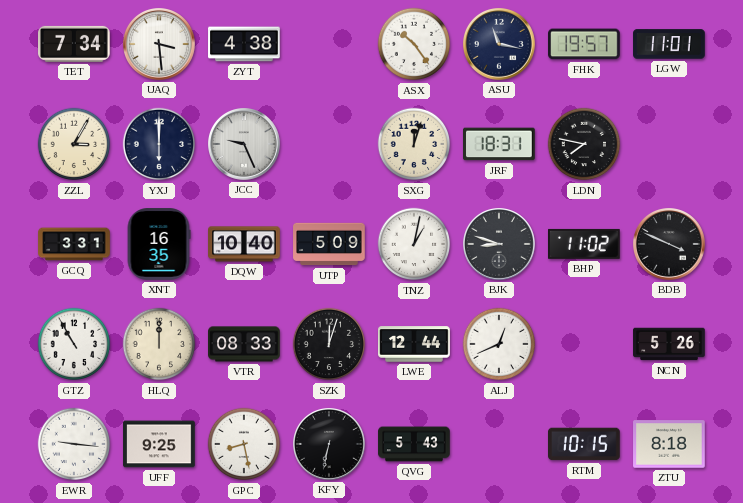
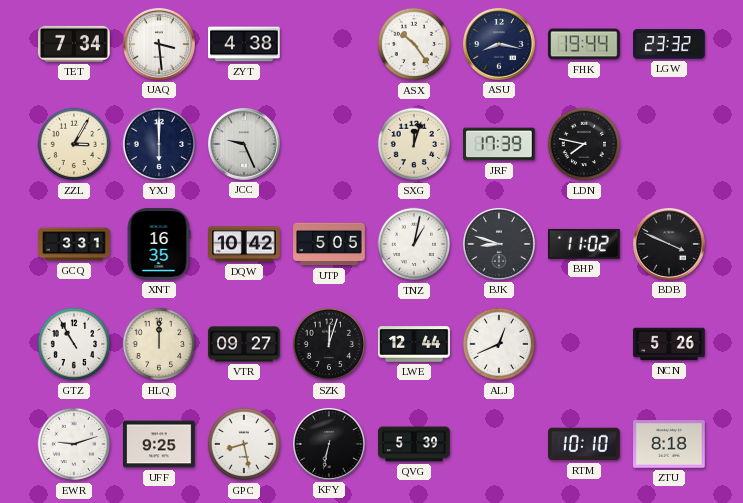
ASU: 11:17 -> 8:17 (500, 45)
FHK: 19:57 -> 19:44 (584, 44)
LGW: 11:01 -> 23:32 (669, 44)
JRF: 18:31 -> 17:39 (500, 144)
DQW: 10:40 -> 10:42 (244, 244)
UTP: 5:09 -> 5:05 (329, 244)
VTR: 08:33 -> 09:27 (244, 344)
EWR: 9:16 -> 9:12 (74, 444)
QVG: 5:43 -> 5:39 (414, 444)
RTM: 10:15 -> 10:10 (585, 444)
